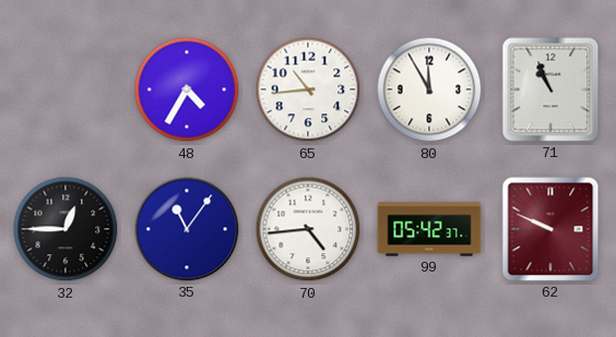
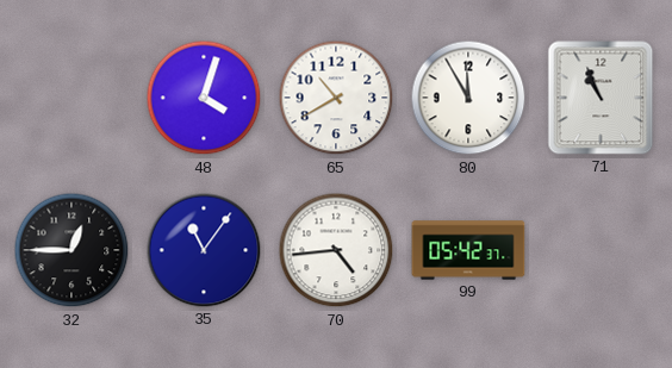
48: 4:35 -> 4:03 (204, 98)
65: 10:44 -> 10:40 (336, 98)
62: 9:49 -> none (550, 229)
